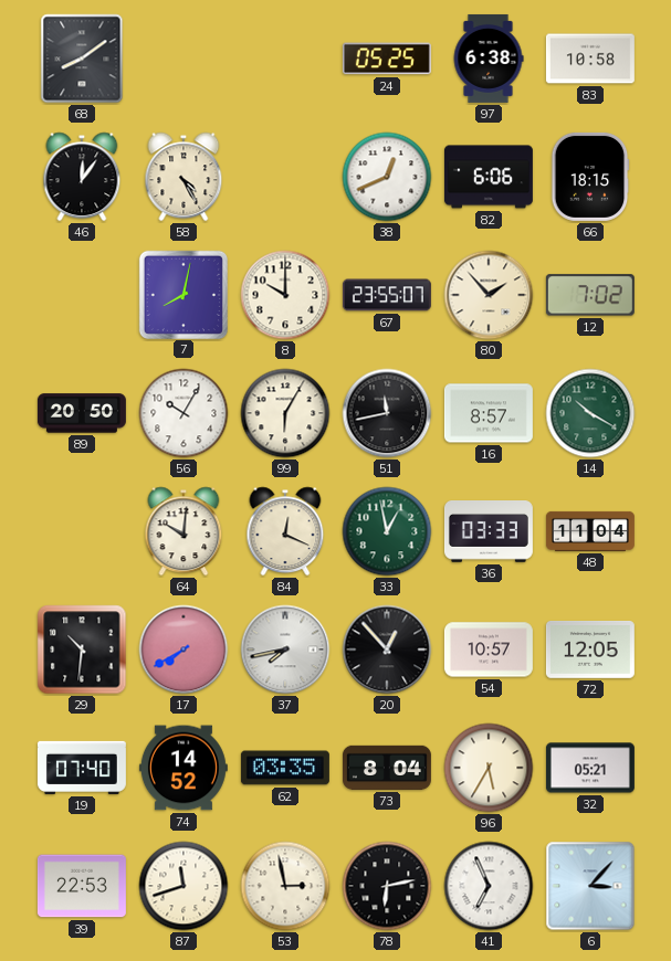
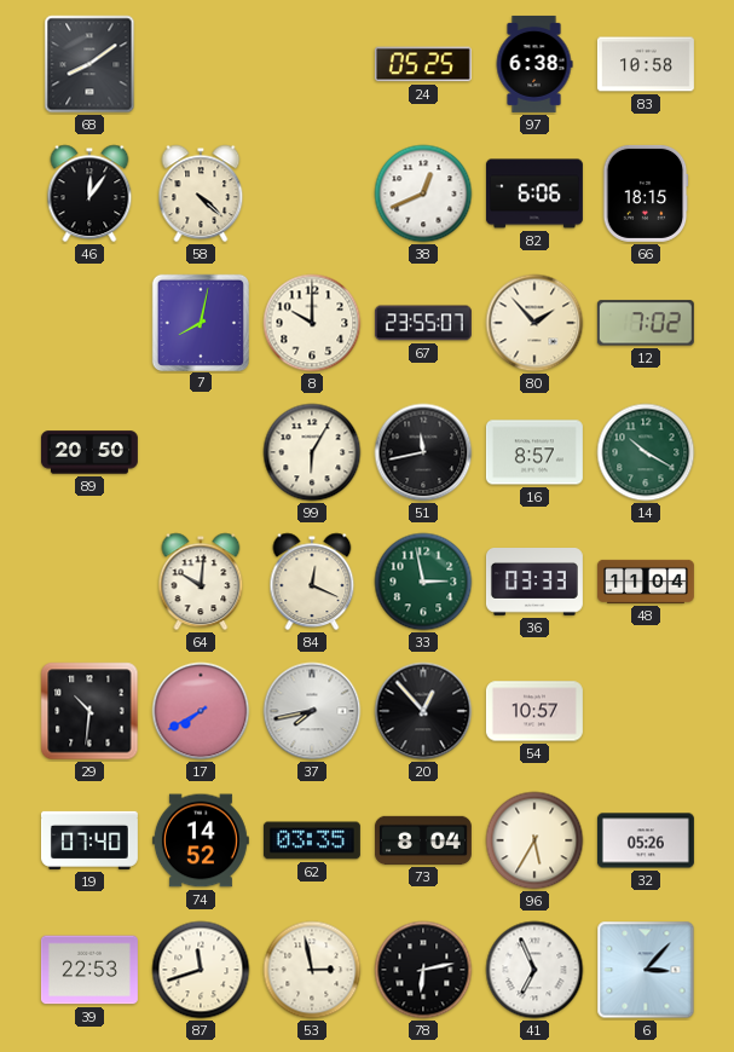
58: 4:25 -> 4:22 (201, 193)
56: 10:05 -> none (184, 413)
33: 12:58 -> 2:58 (423, 582)
72: 12:05 -> none (590, 651)
32: 05:21 -> 05:26 (646, 840)
